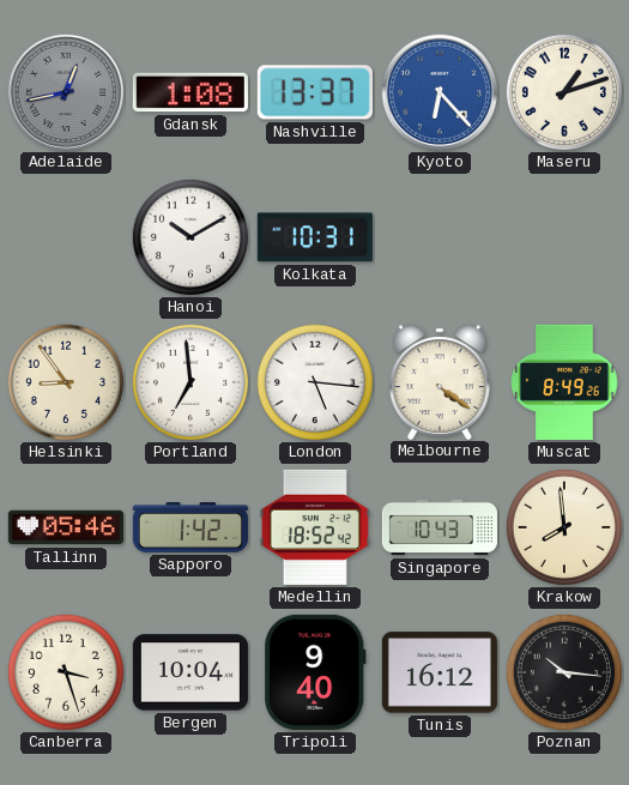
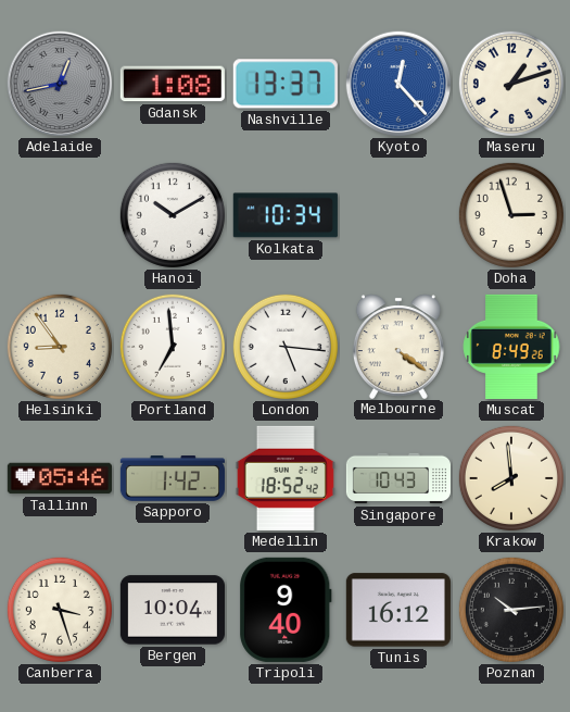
Kyoto: 6:23 -> 12:23 (398, 84)
Kolkata: 10:31 -> 10:34 (286, 215)
Doha: none -> 2:57 (511, 215)
Poznan: 10:16 -> 10:14 (511, 610)
